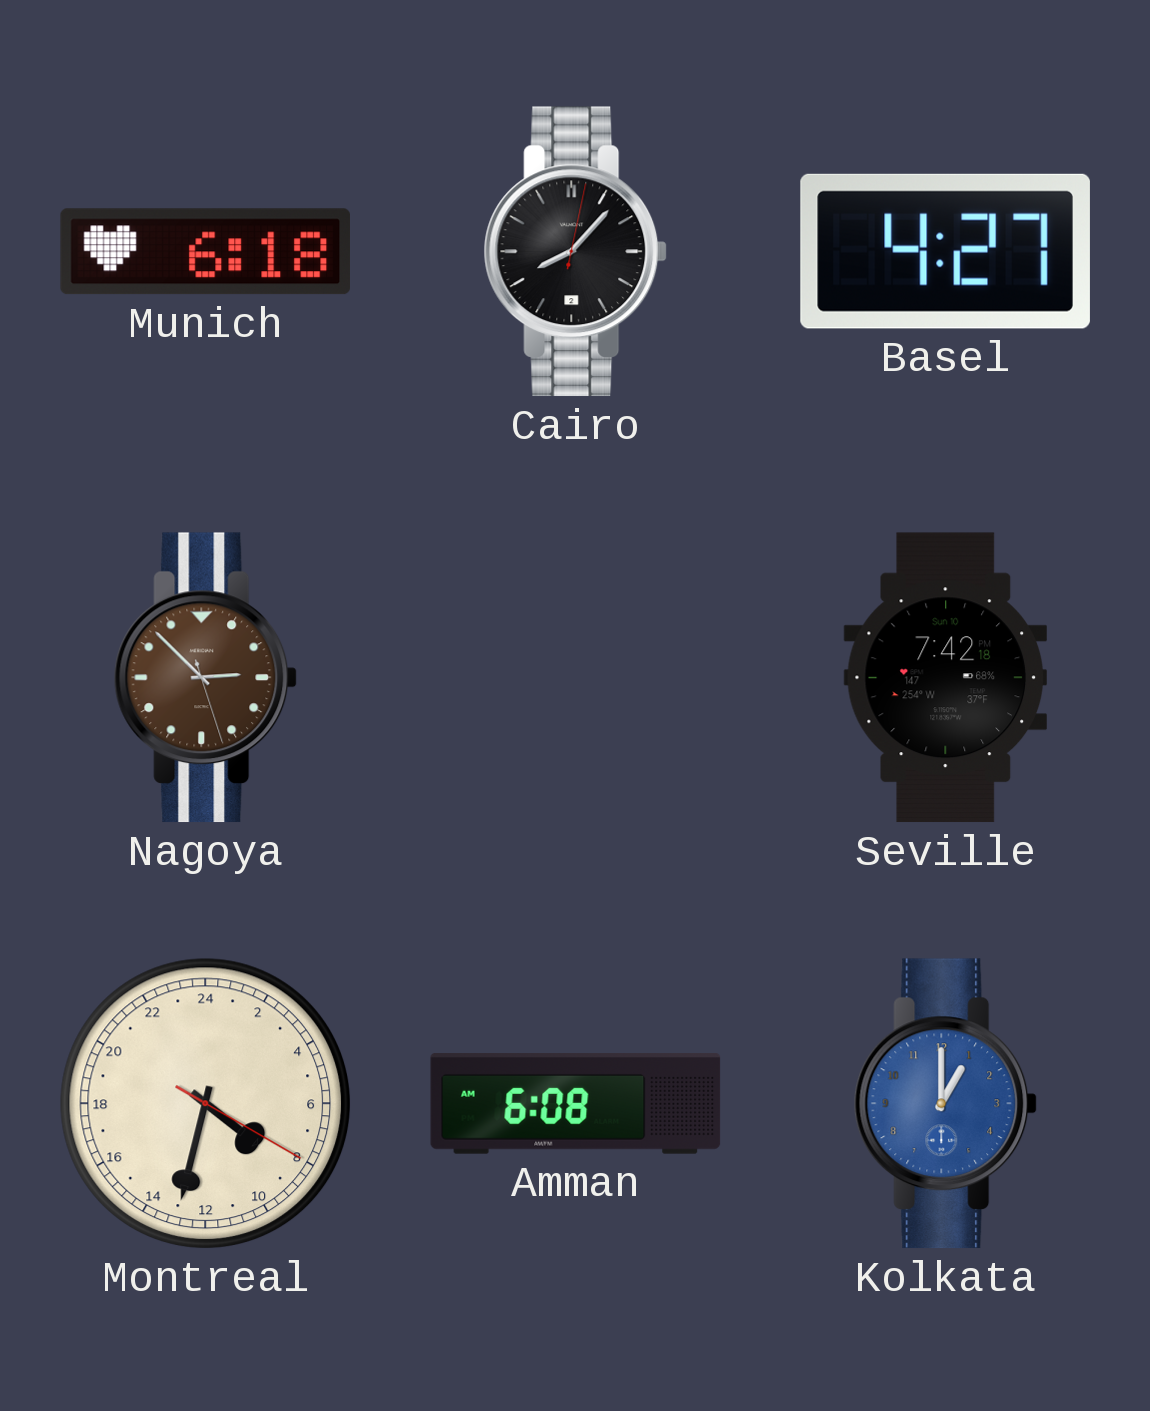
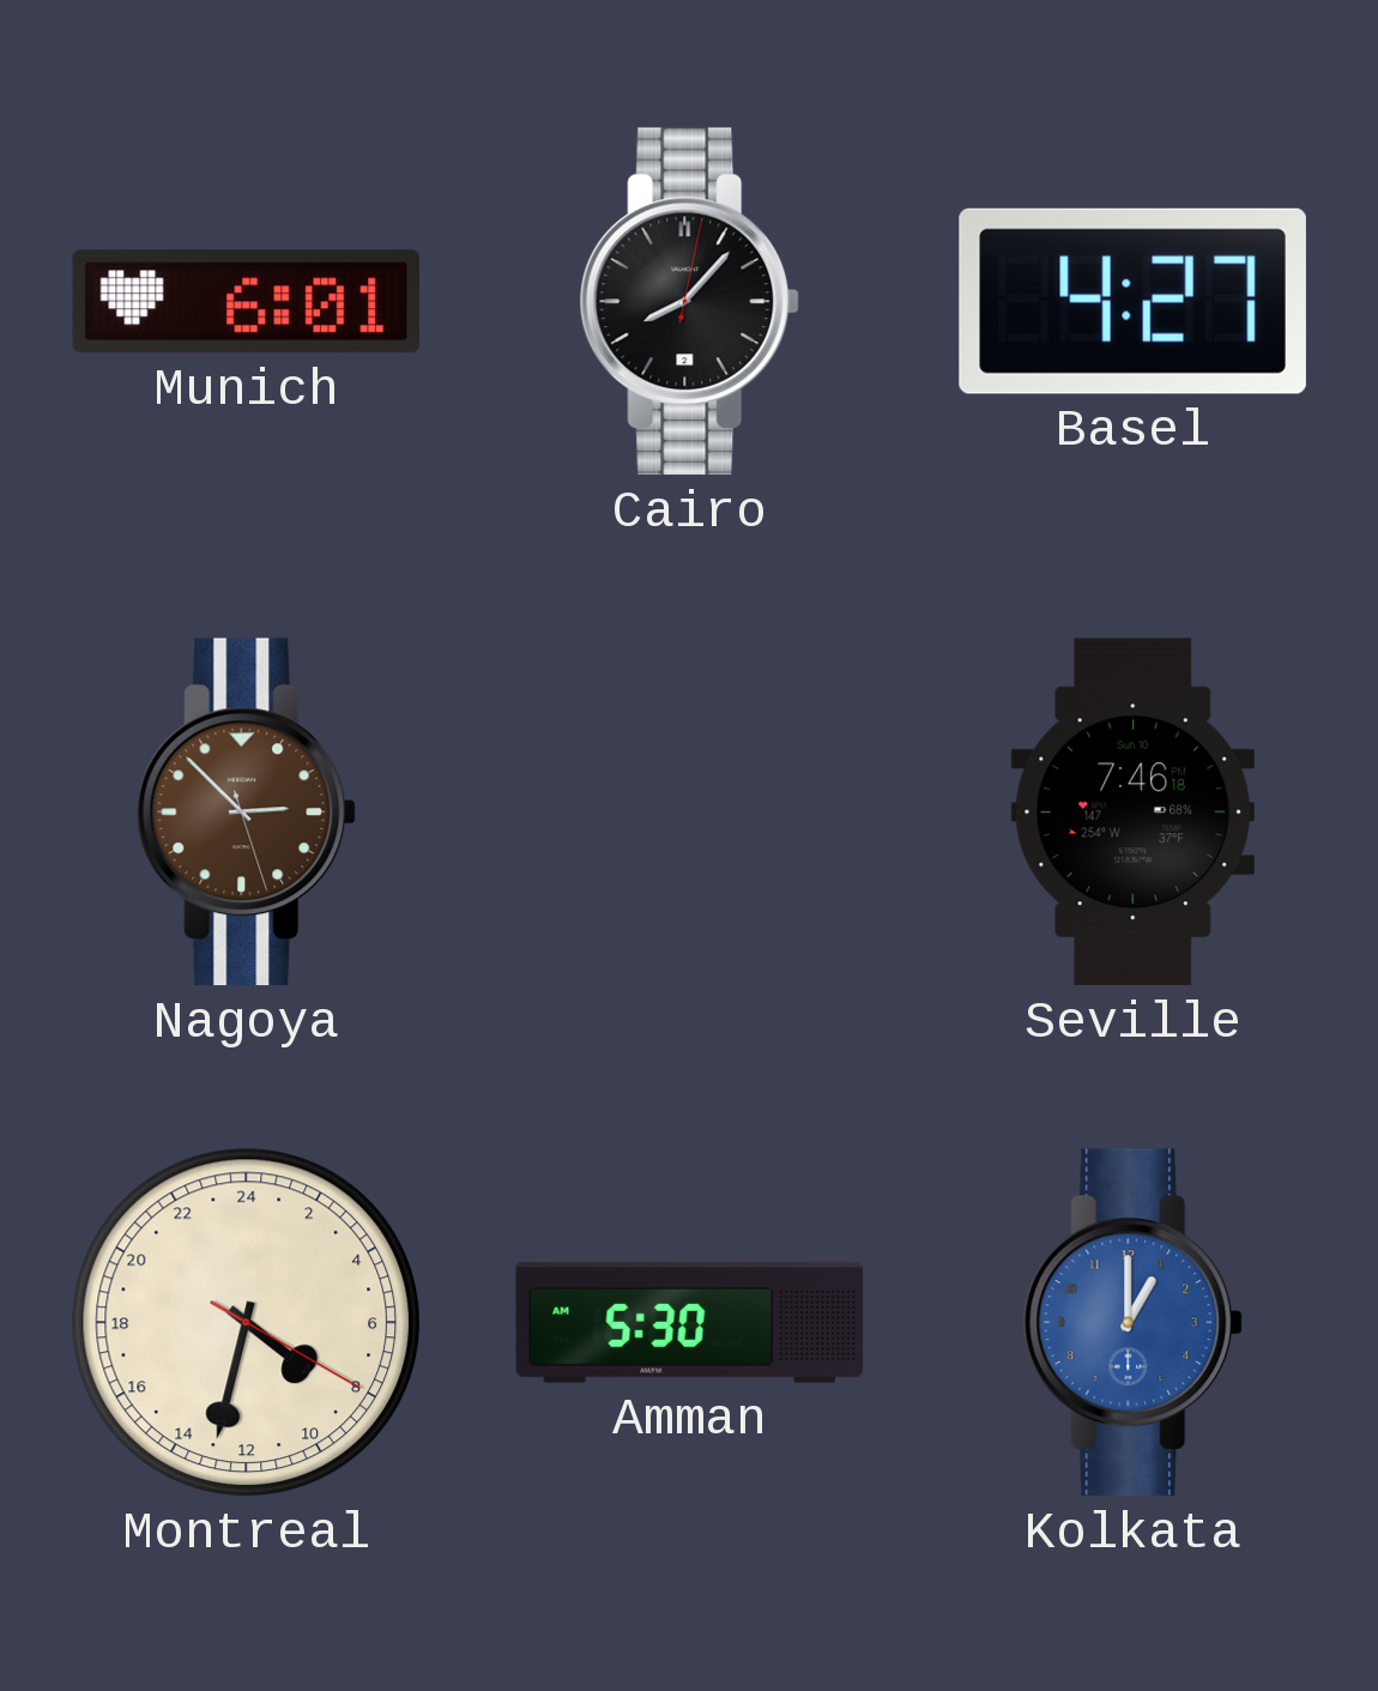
Munich: 6:18 -> 6:01 (246, 302)
Seville: 7:42 -> 7:46 (1132, 813)
Amman: 6:08 -> 5:30 (690, 1323)
